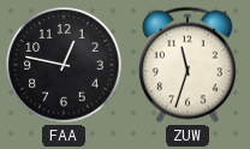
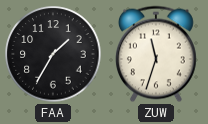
FAA: 12:47 -> 1:35 (53, 54)
